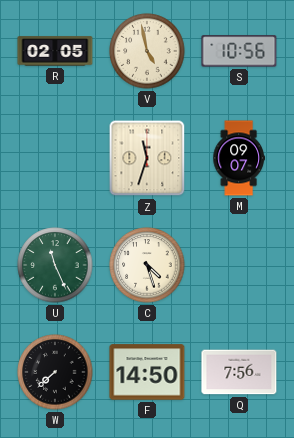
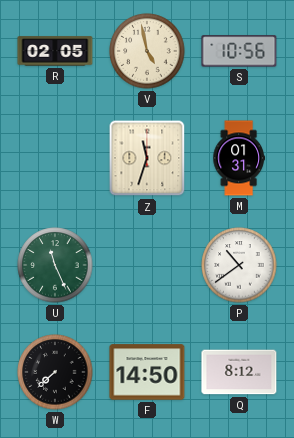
M: 09:07 -> 01:31 (238, 158)
C: 4:27 -> none (147, 265)
P: none -> 10:39 (239, 265)
Q: 7:56 -> 8:12 (239, 372)
